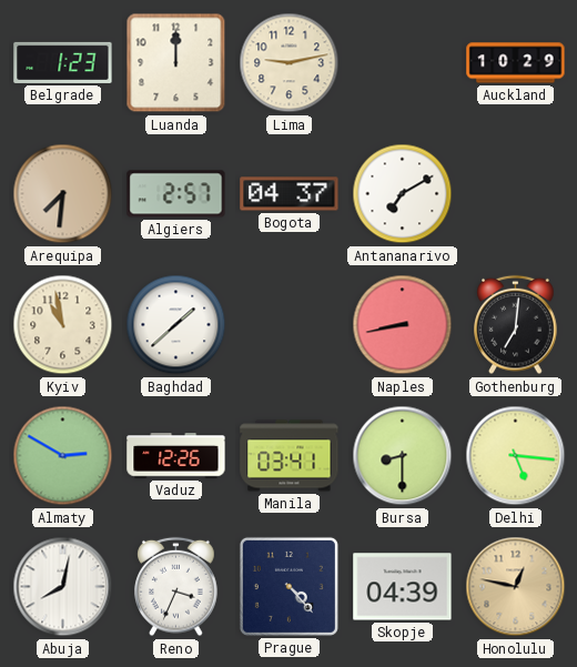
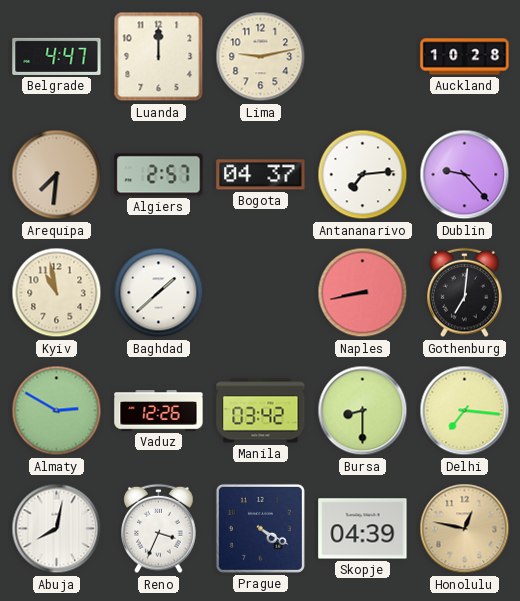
Belgrade: 1:23 -> 4:47 (57, 56)
Auckland: 10:29 -> 10:28 (465, 57)
Antananarivo: 7:10 -> 7:14 (363, 175)
Dublin: none -> 9:23 (465, 175)
Manila: 03:41 -> 03:42 (261, 411)
Delhi: 5:16 -> 7:16 (465, 411)
Prague: 4:23 -> 4:20 (260, 528)
